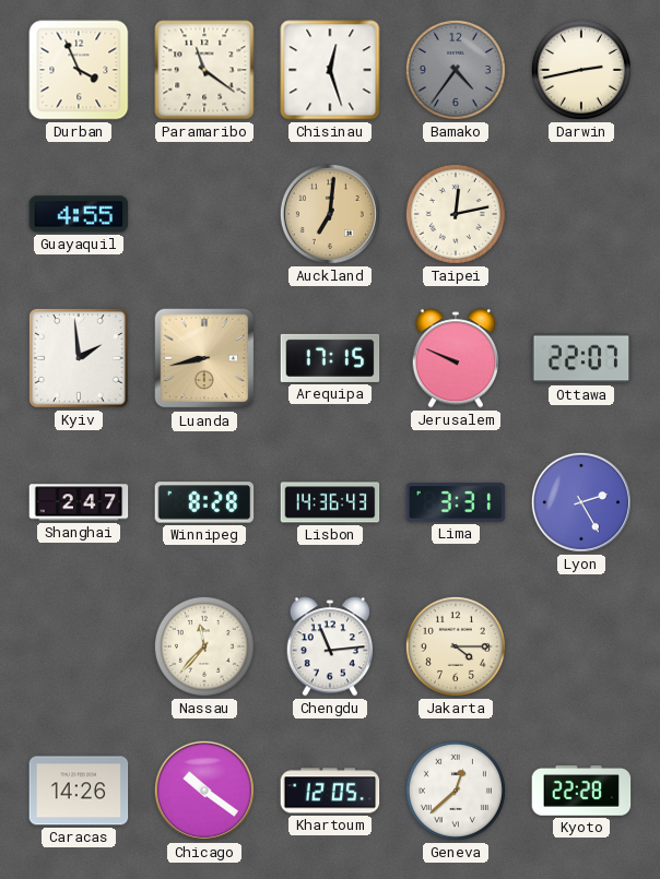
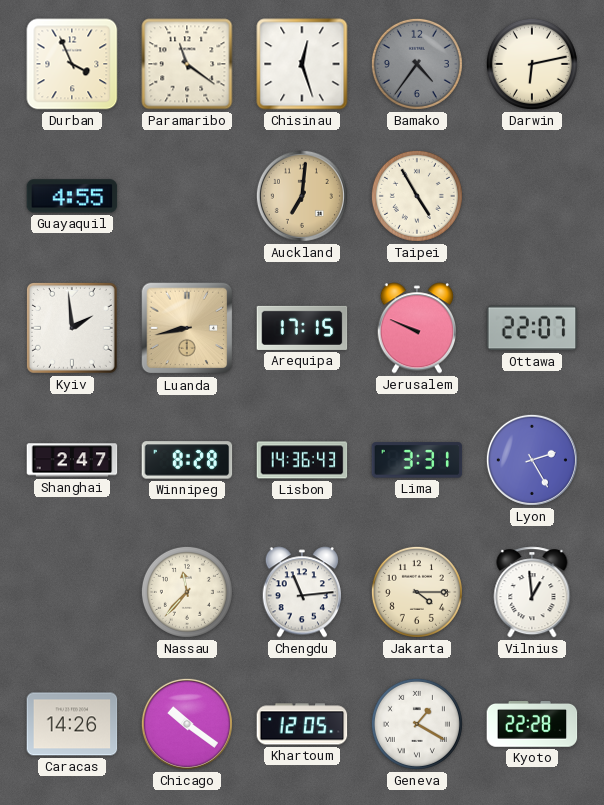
Darwin: 2:43 -> 6:13 (532, 64)
Taipei: 12:13 -> 4:55 (417, 196)
Vilnius: none -> 12:59 (532, 592)
Geneva: 12:38 -> 1:20 (417, 724)
